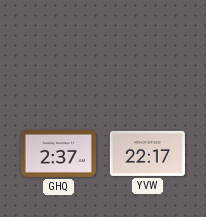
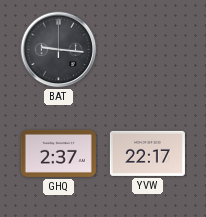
BAT: none -> 9:16 (59, 50)
